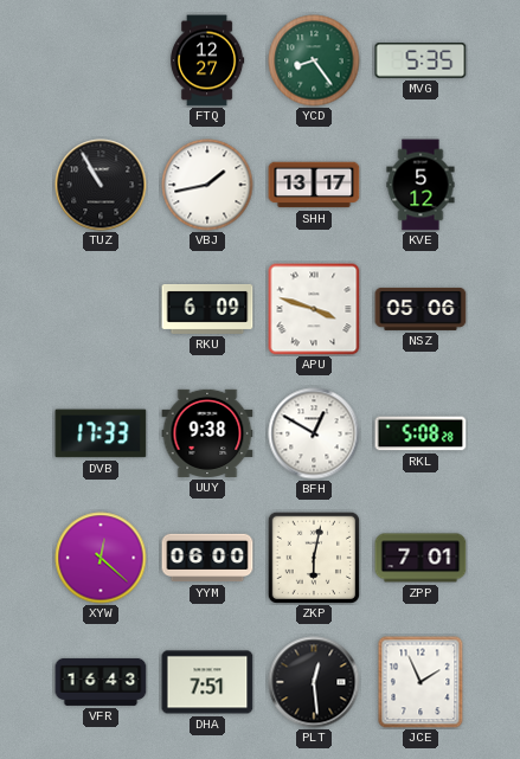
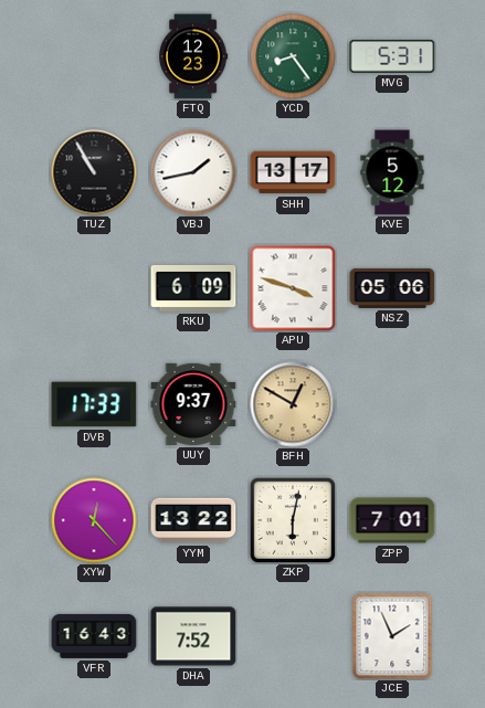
FTQ: 12:27 -> 12:23 (194, 56)
MVG: 5:35 -> 5:31 (392, 57)
UUY: 9:38 -> 9:37 (193, 404)
BFH dial: white -> champagne (293, 404)
RKL: 5:08 -> none (421, 433)
XYW: 12:22 -> 12:23 (94, 520)
YYM: 06:00 -> 13:22 (193, 520)
DHA: 7:51 -> 7:52 (193, 636)
PLT: 12:29 -> none (314, 682)
